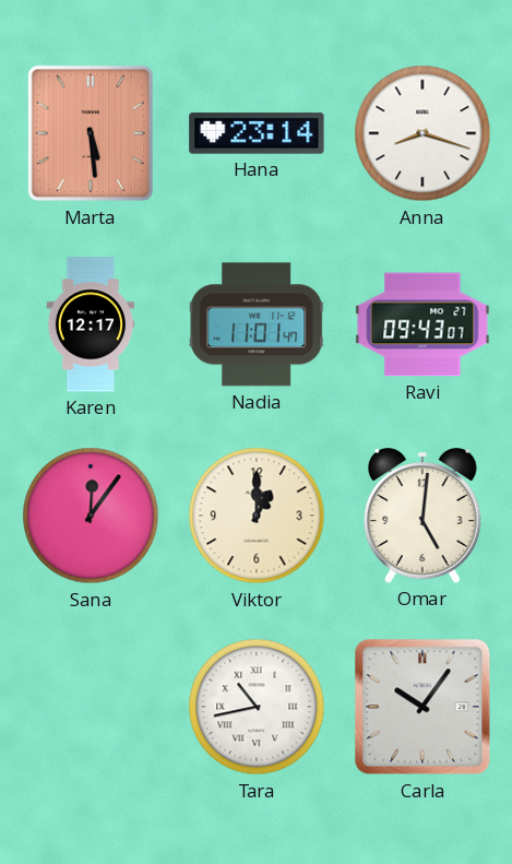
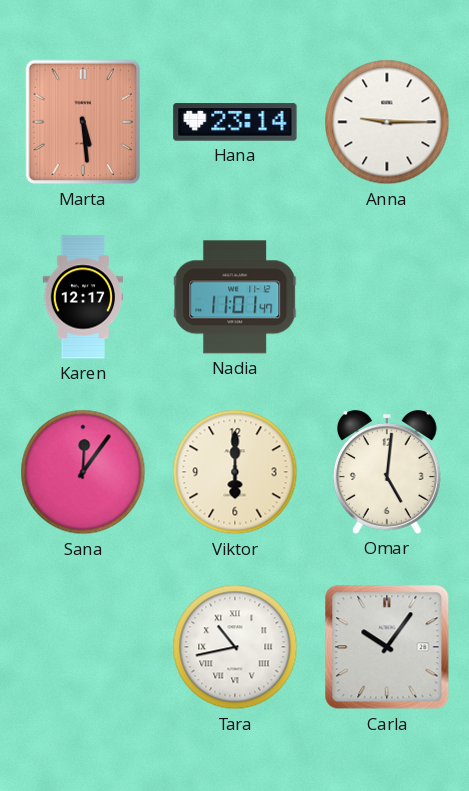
Anna: 8:18 -> 9:15 (387, 122)
Ravi: 09:43 -> none (422, 324)
Viktor: 1:00 -> 6:00 (235, 472)
